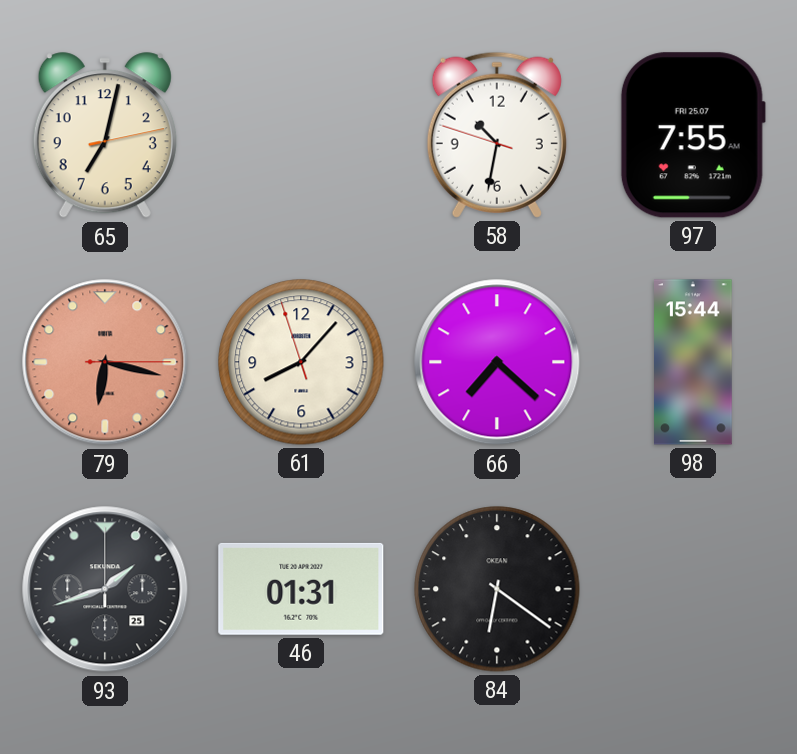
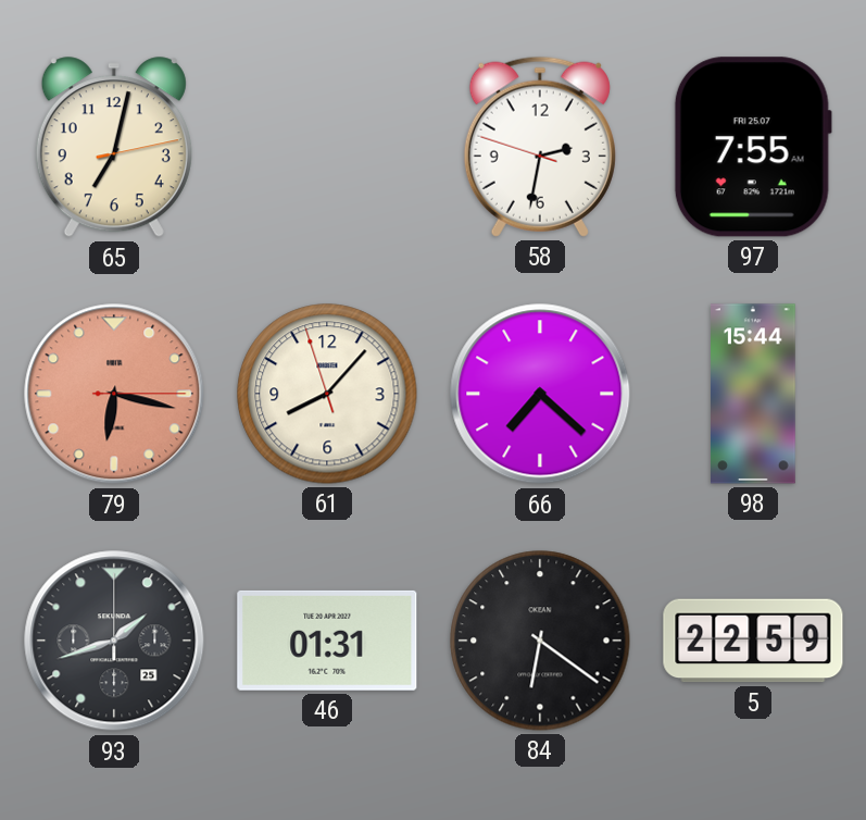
58: 10:31 -> 2:31 (540, 147)
5: none -> 22:59 (753, 641)
